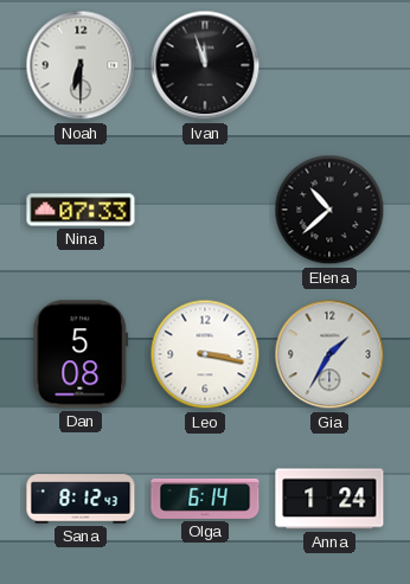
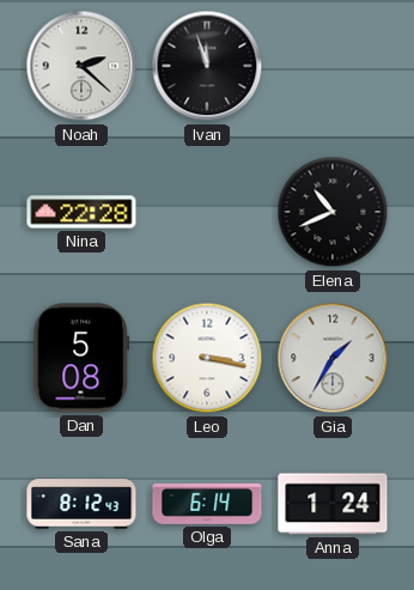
Noah: 6:30 -> 2:22 (81, 66)
Nina: 07:33 -> 22:28 (81, 212)
Elena: 10:38 -> 10:41 (333, 212)
